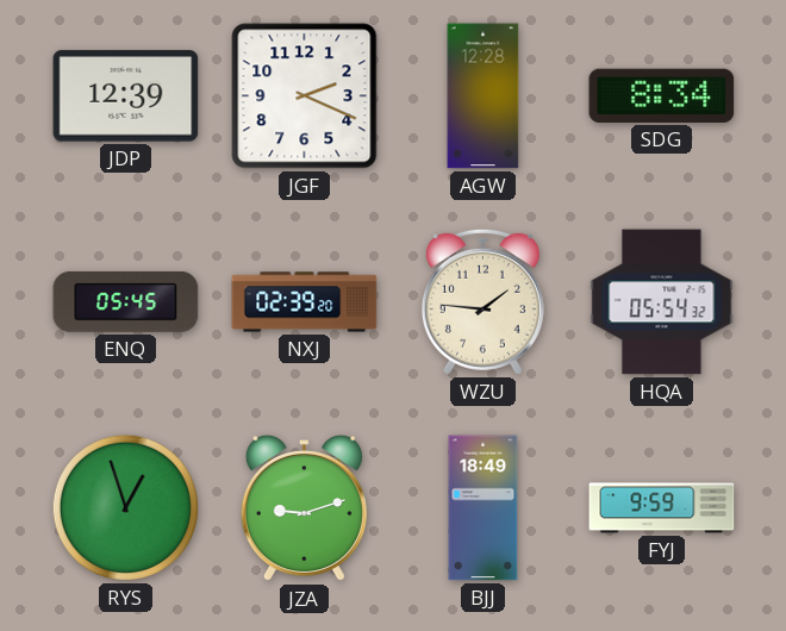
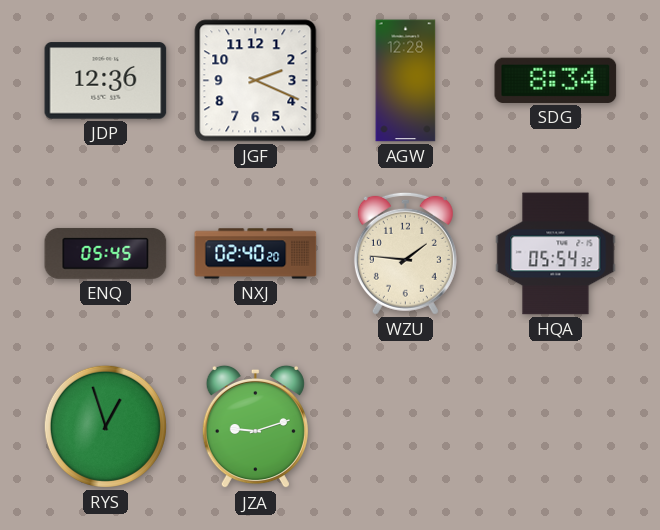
JDP: 12:39 -> 12:36 (106, 81)
NXJ: 02:39 -> 02:40 (256, 254)
BJJ: 18:49 -> none (484, 508)
FYJ: 9:59 -> none (662, 508)
